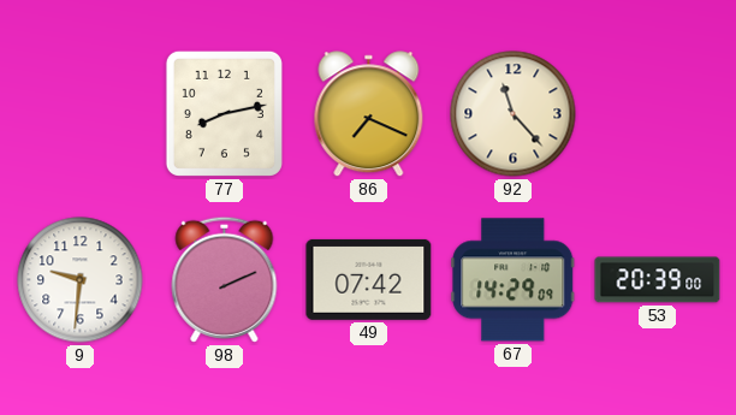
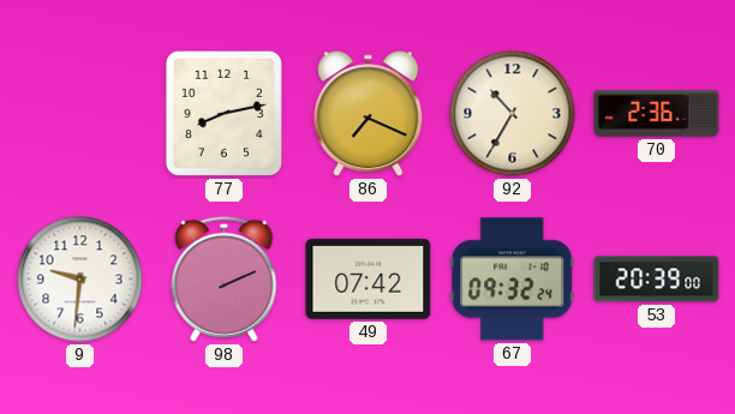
92: 11:23 -> 10:35 (513, 114)
70: none -> 2:36 (657, 114)
67: 14:29 -> 09:32 (513, 280)
